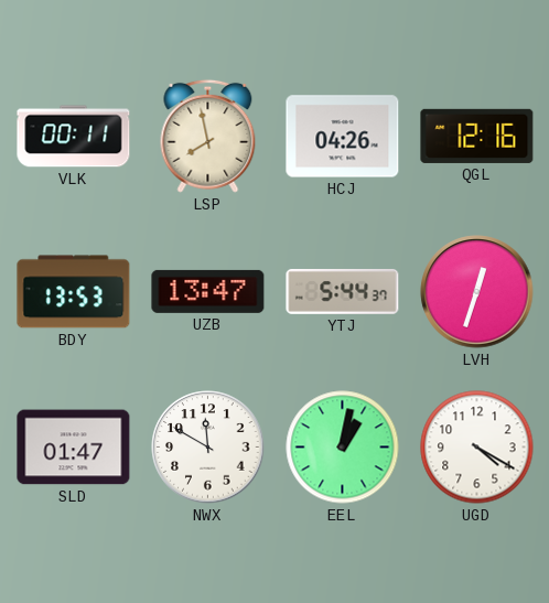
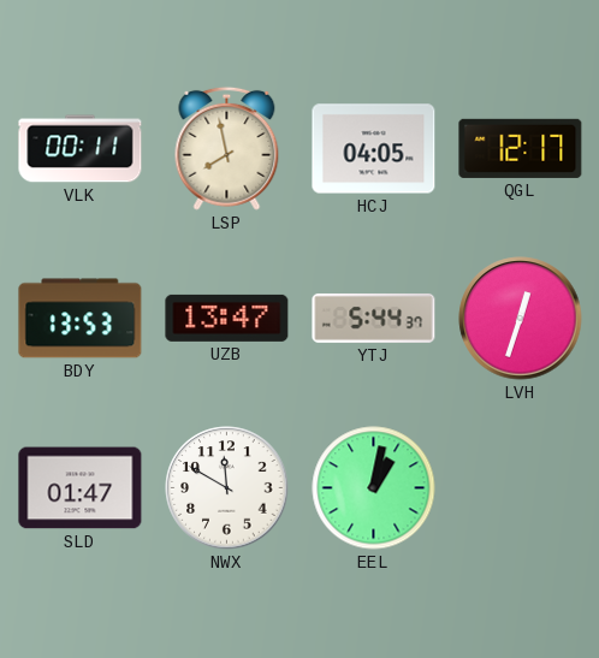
HCJ: 04:26 -> 04:05 (374, 149)
QGL: 12:16 -> 12:17 (521, 148)
UGD: 4:20 -> none (477, 448)
